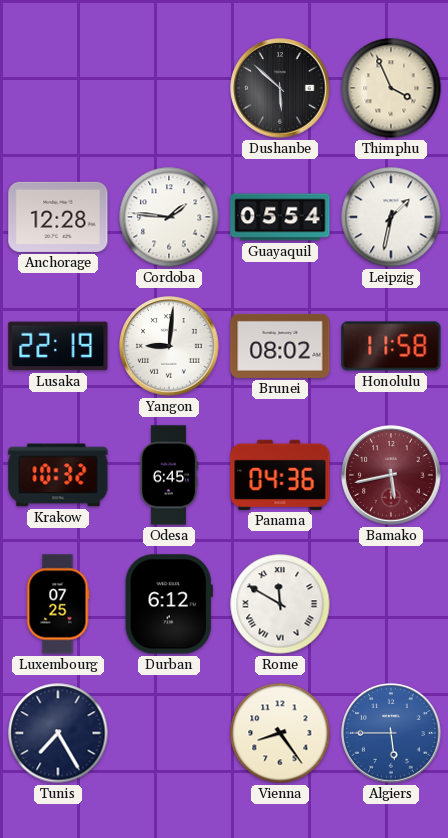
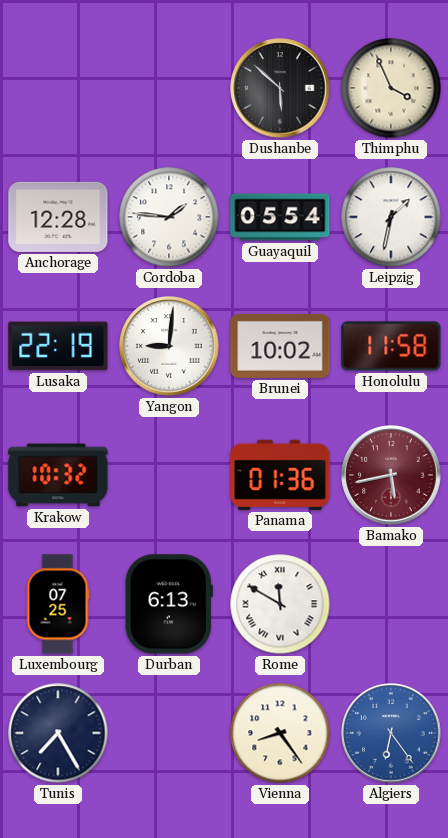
Brunei: 08:02 -> 10:02 (280, 346)
Odesa: 6:45 -> none (169, 475)
Panama: 04:36 -> 01:36 (280, 475)
Durban: 6:12 -> 6:13 (169, 604)
Algiers: 5:45 -> 6:24 (391, 733)
